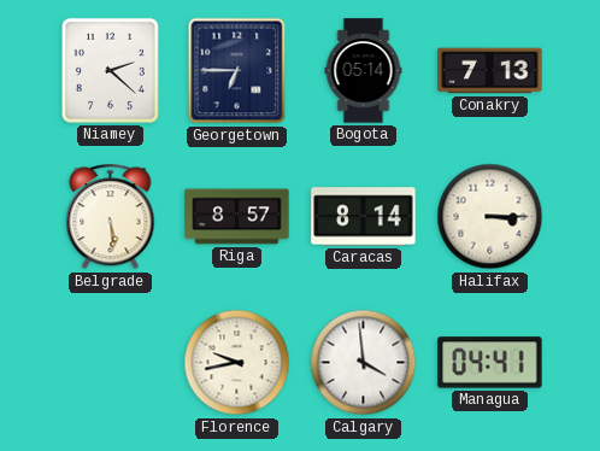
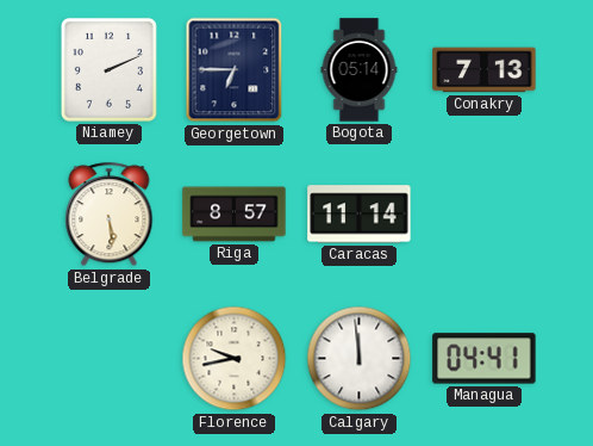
Niamey: 2:22 -> 2:11 (108, 69)
Caracas: 8:14 -> 11:14 (360, 215)
Halifax: 3:15 -> none (490, 217)
Calgary: 3:59 -> 11:59 (360, 359)
